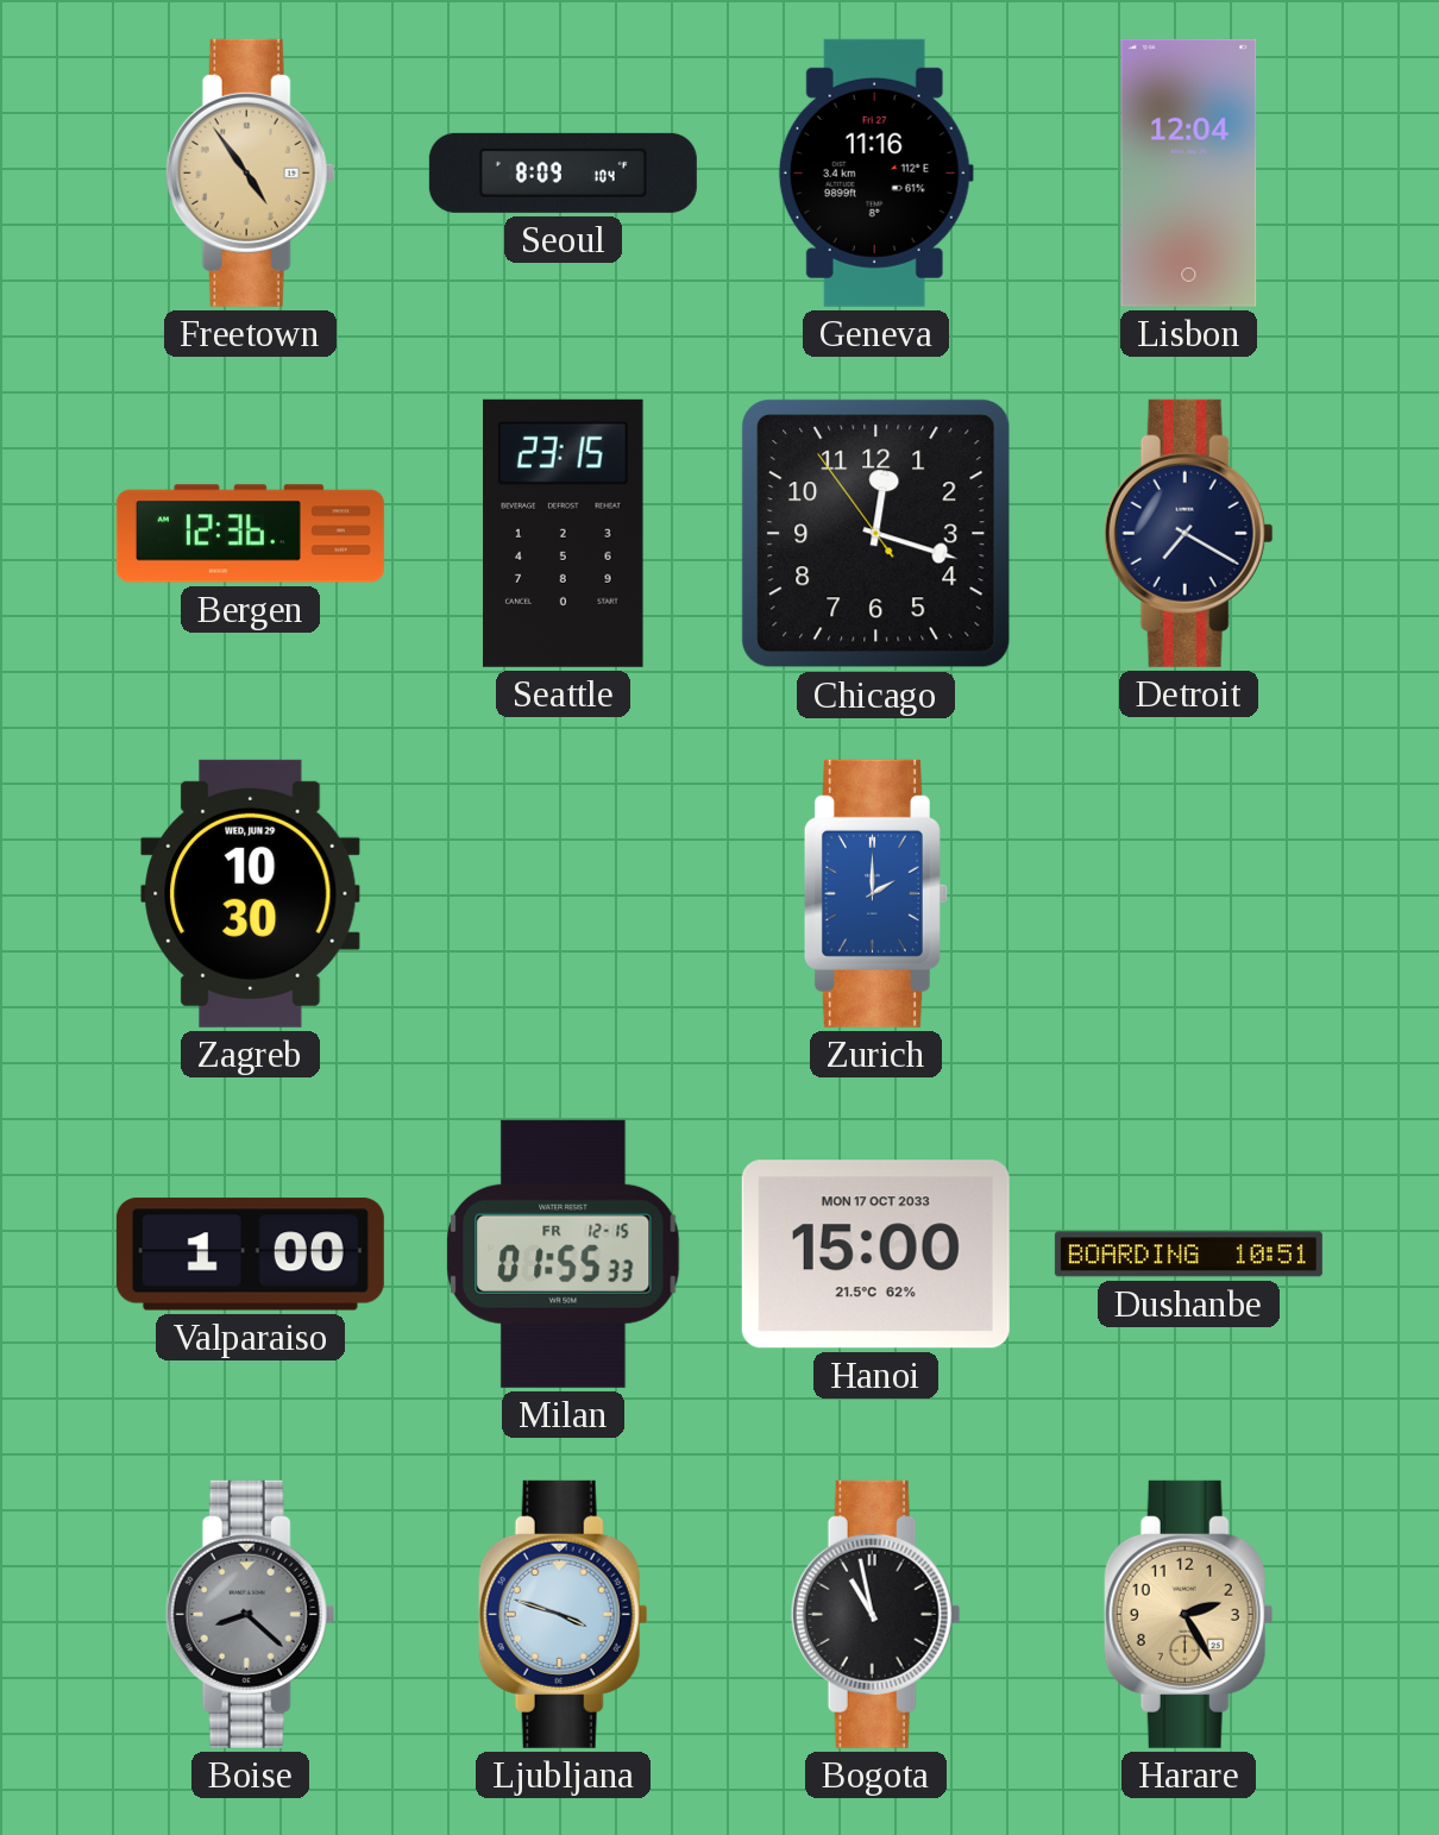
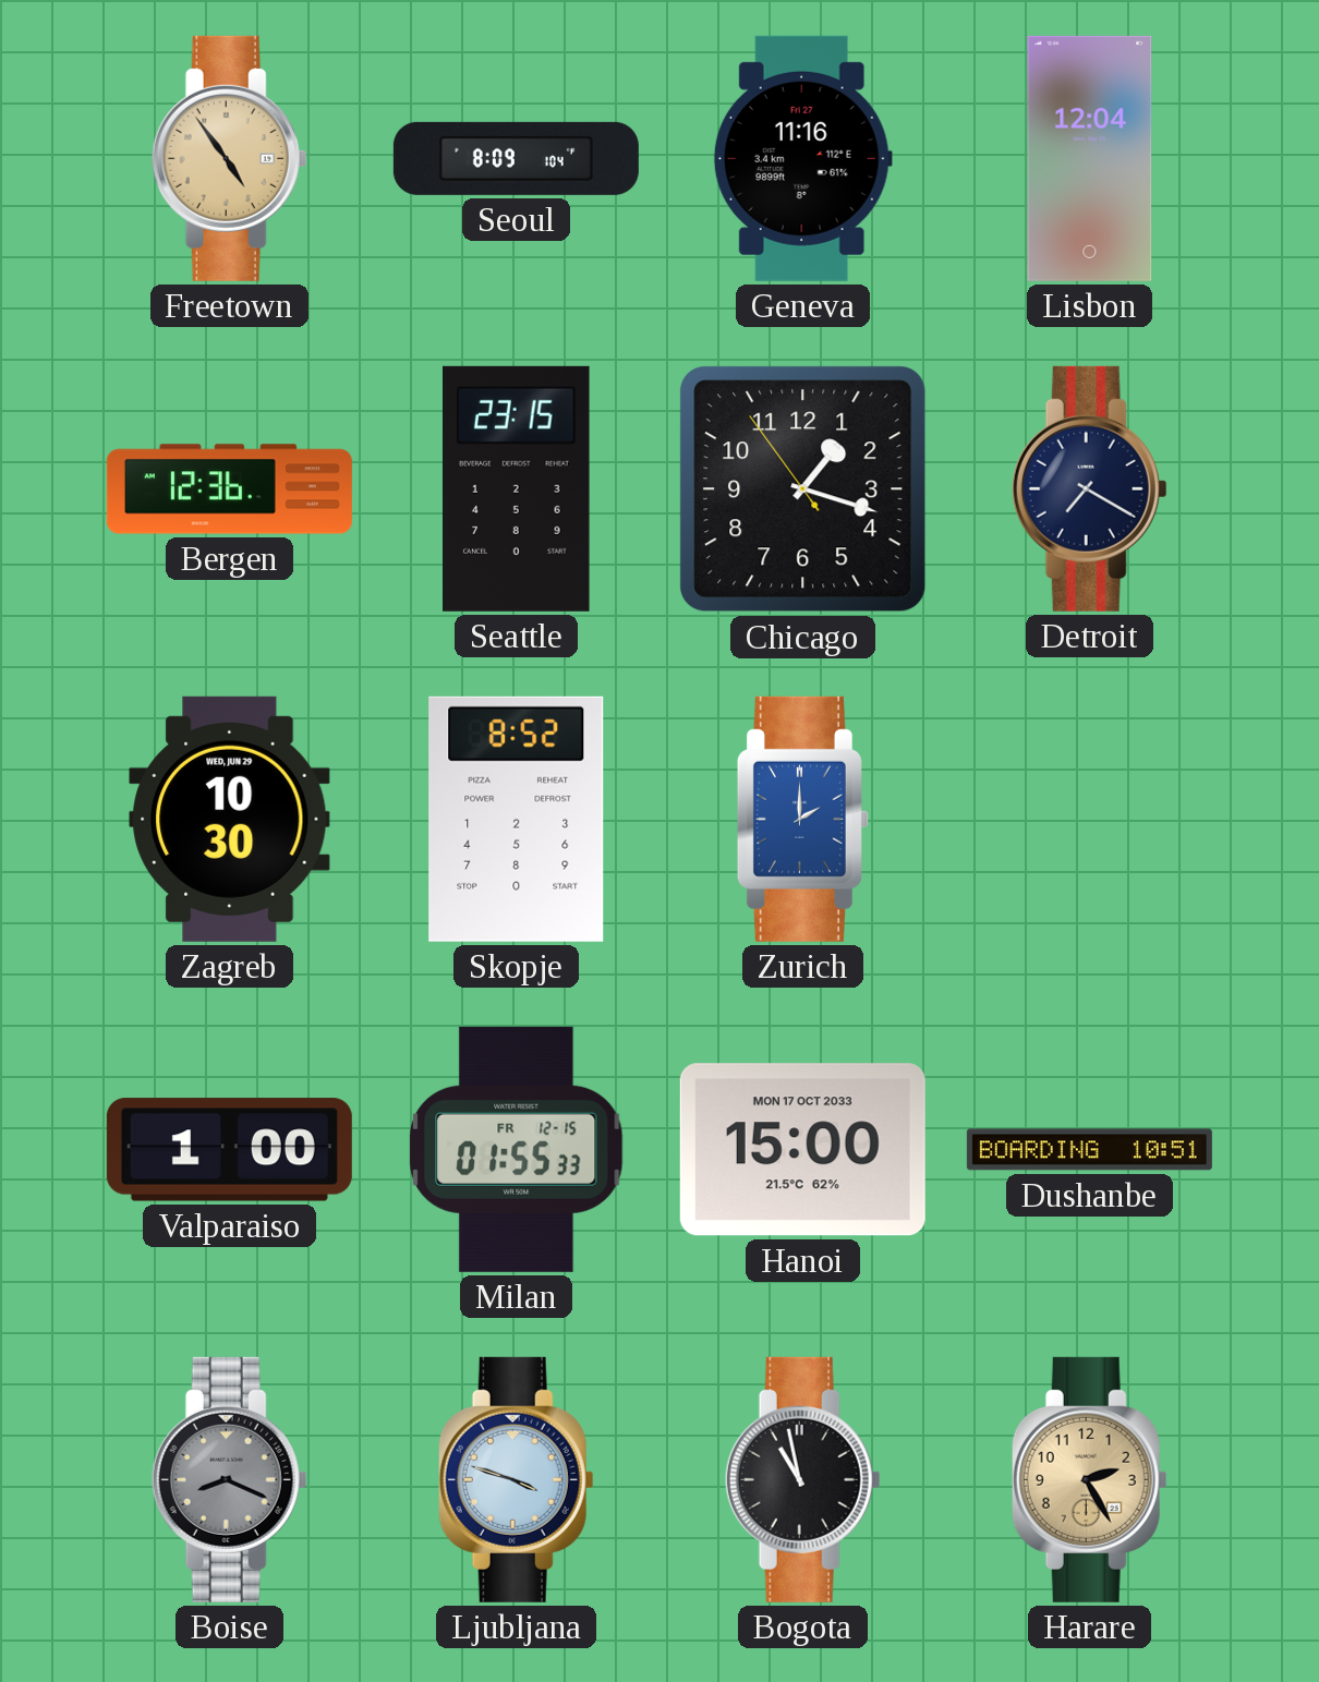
Chicago: 12:17 -> 1:17 (803, 489)
Skopje: none -> 8:52 (517, 819)
Boise: 8:22 -> 8:19 (229, 1479)
